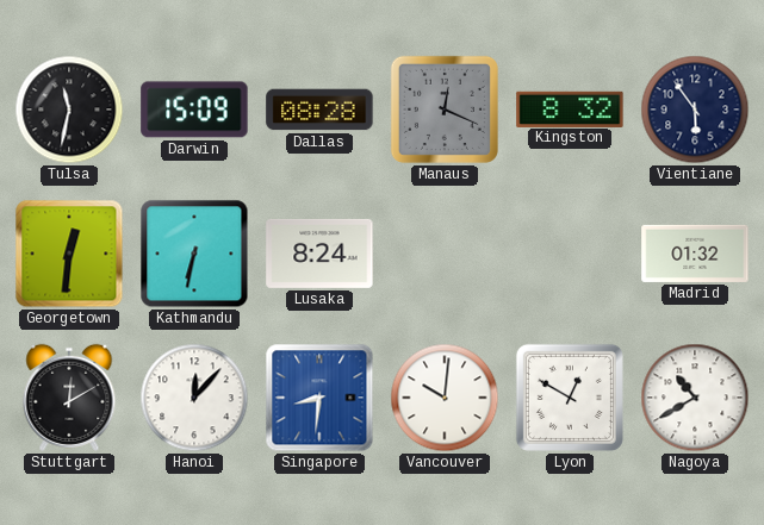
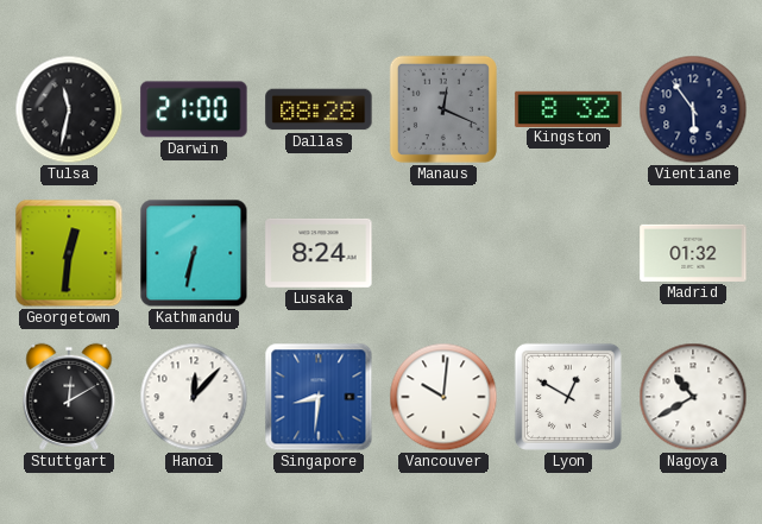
Darwin: 15:09 -> 21:00 (194, 109)
